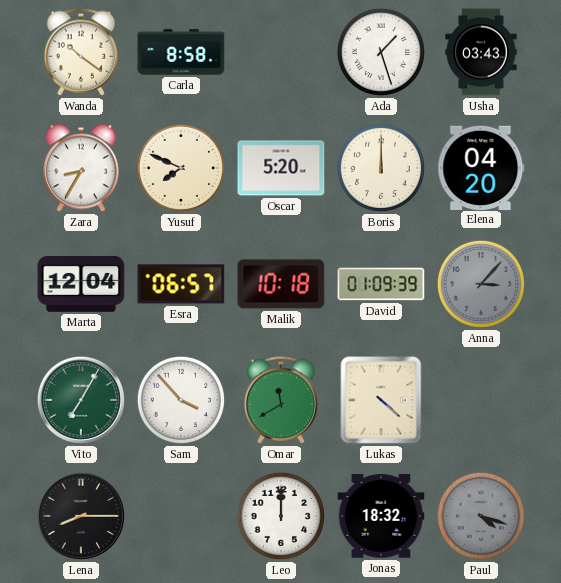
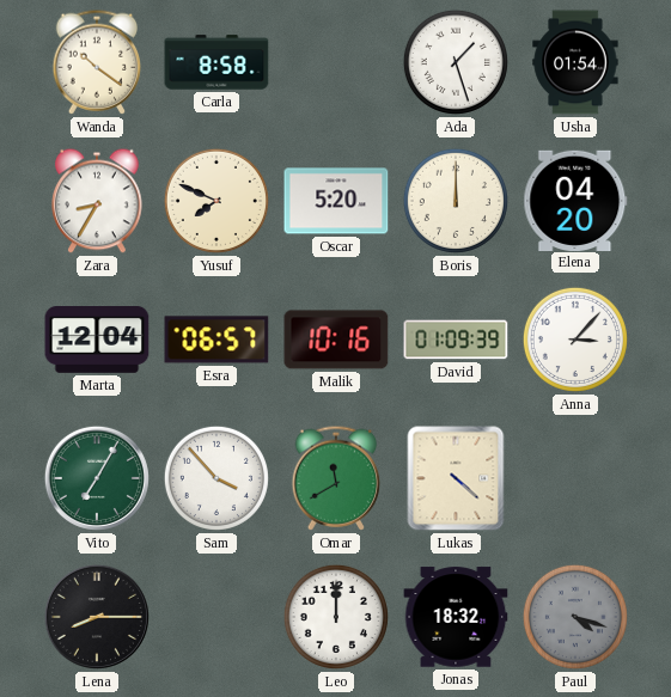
Usha: 03:43 -> 01:54 (575, 62)
Malik: 10:18 -> 10:16 (336, 340)
Anna dial: grey -> white (575, 340)
